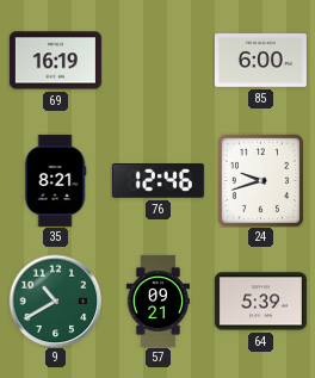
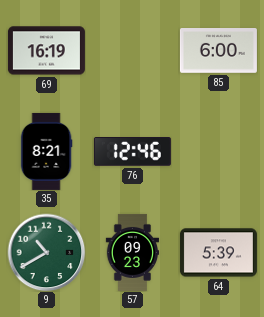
24: 9:42 -> none (260, 180)
57: 09:21 -> 09:23 (132, 252)
